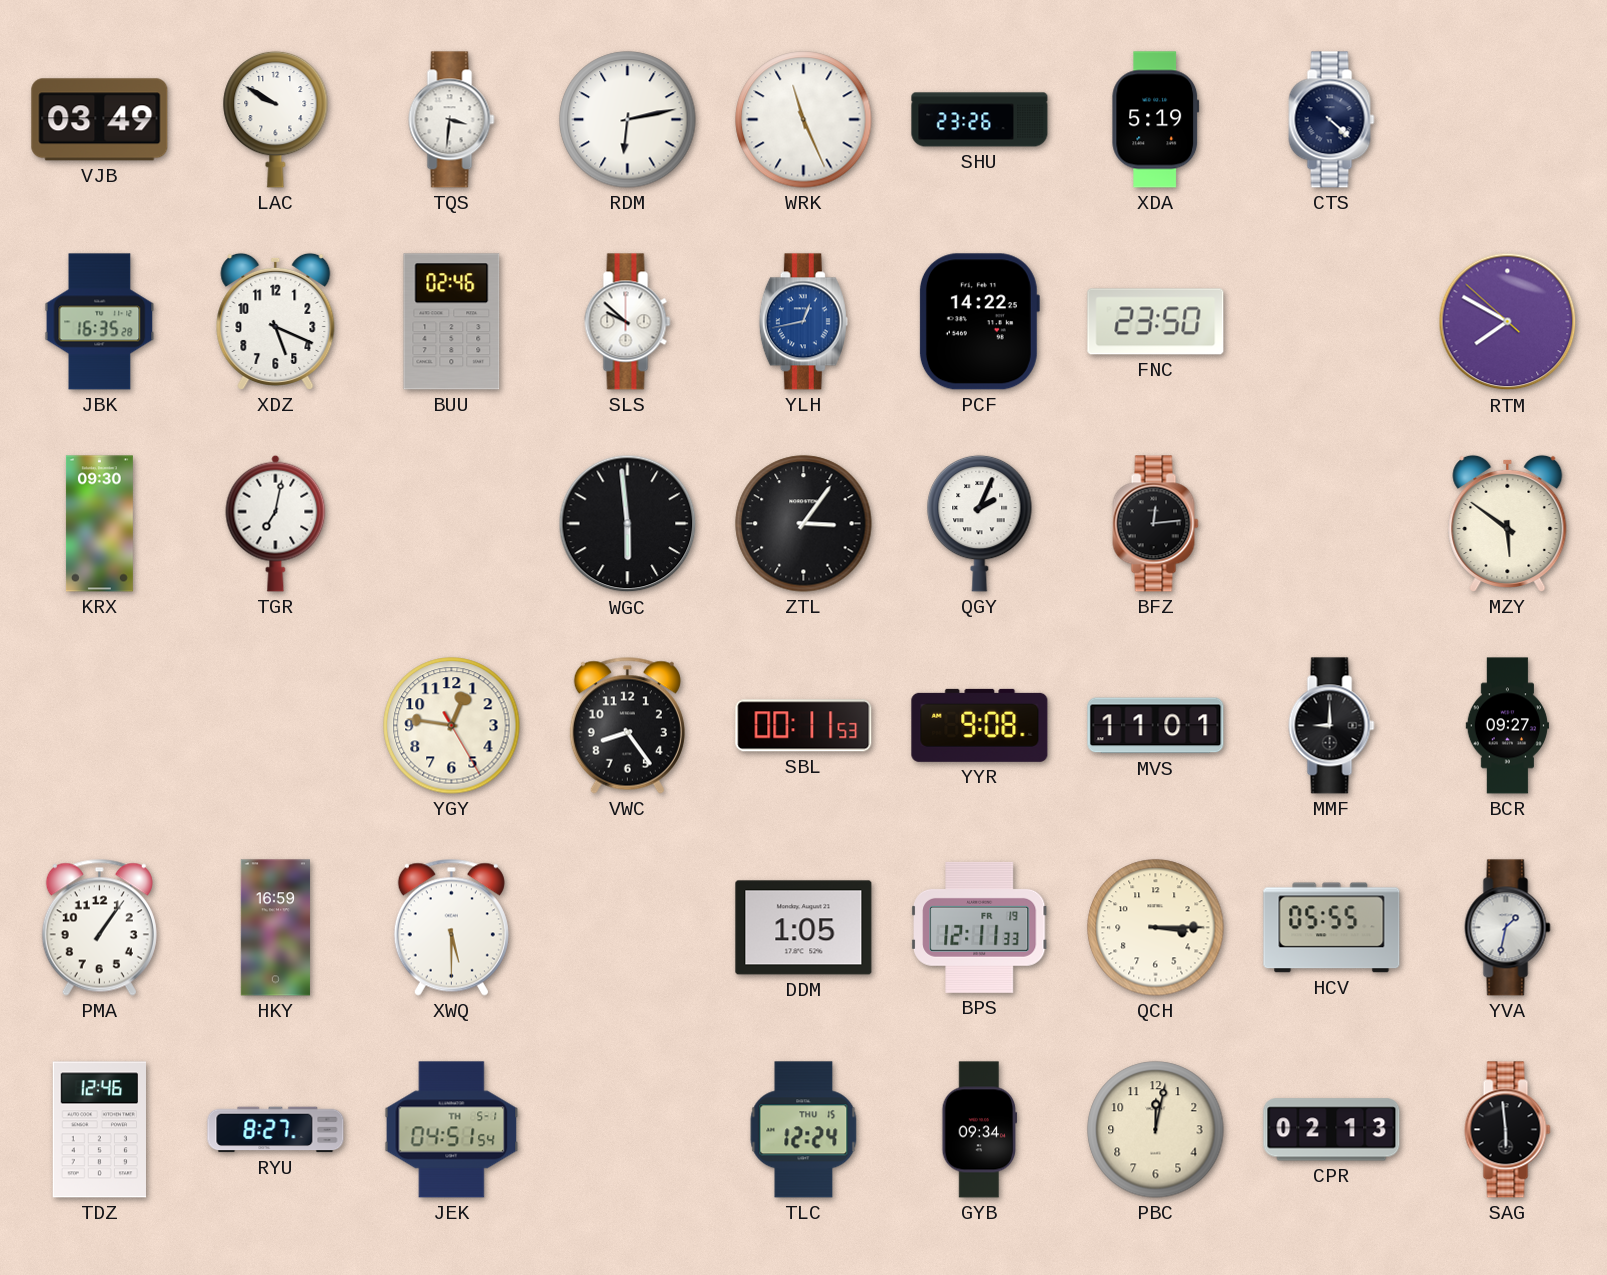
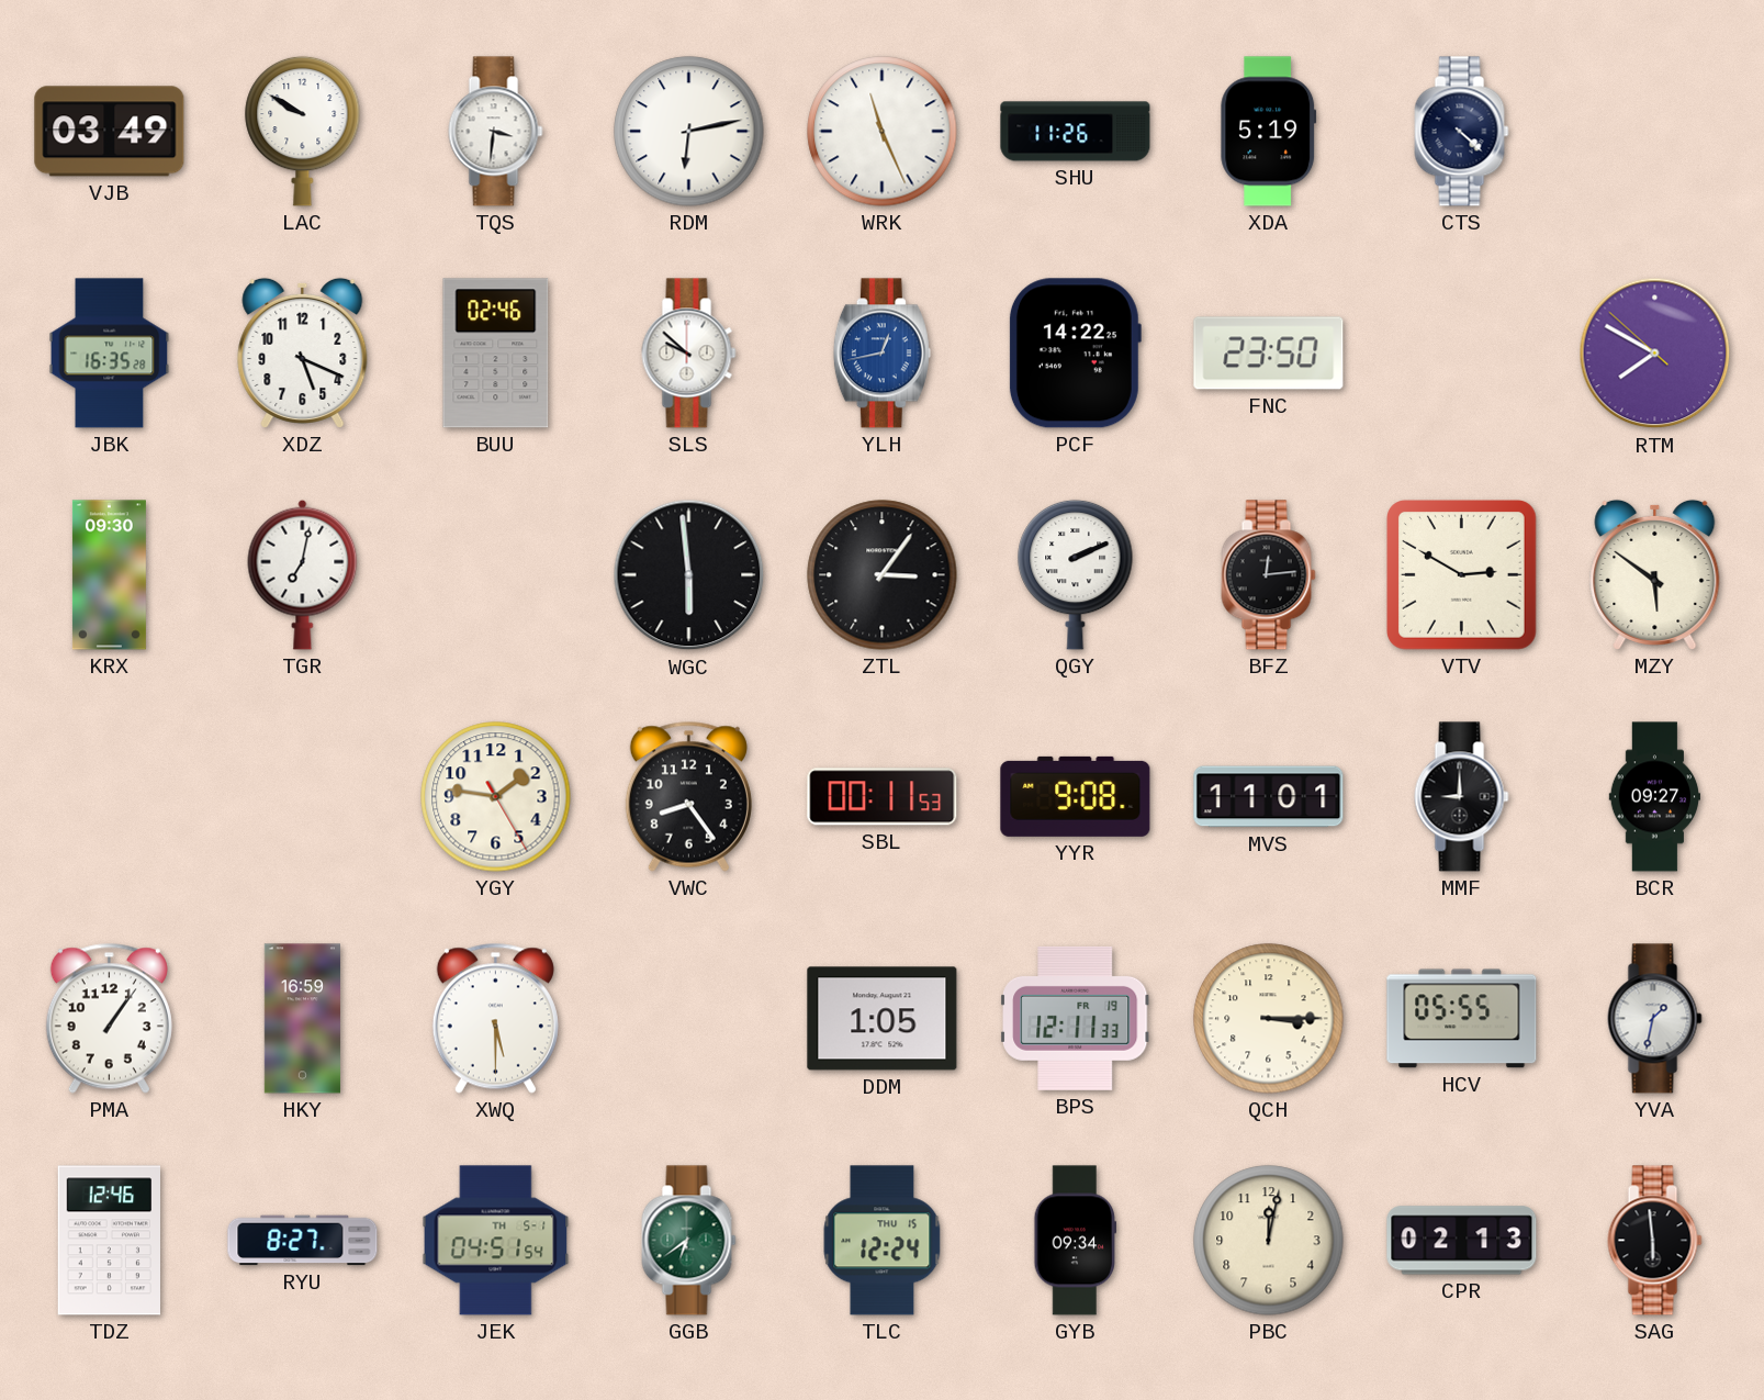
SHU: 23:26 -> 11:26 (1076, 132)
QGY: 2:04 -> 2:11 (1076, 574)
VTV: none -> 2:50 (1462, 575)
YGY: 12:46 -> 1:46 (496, 797)
GGB: none -> 6:39 (689, 1241)
